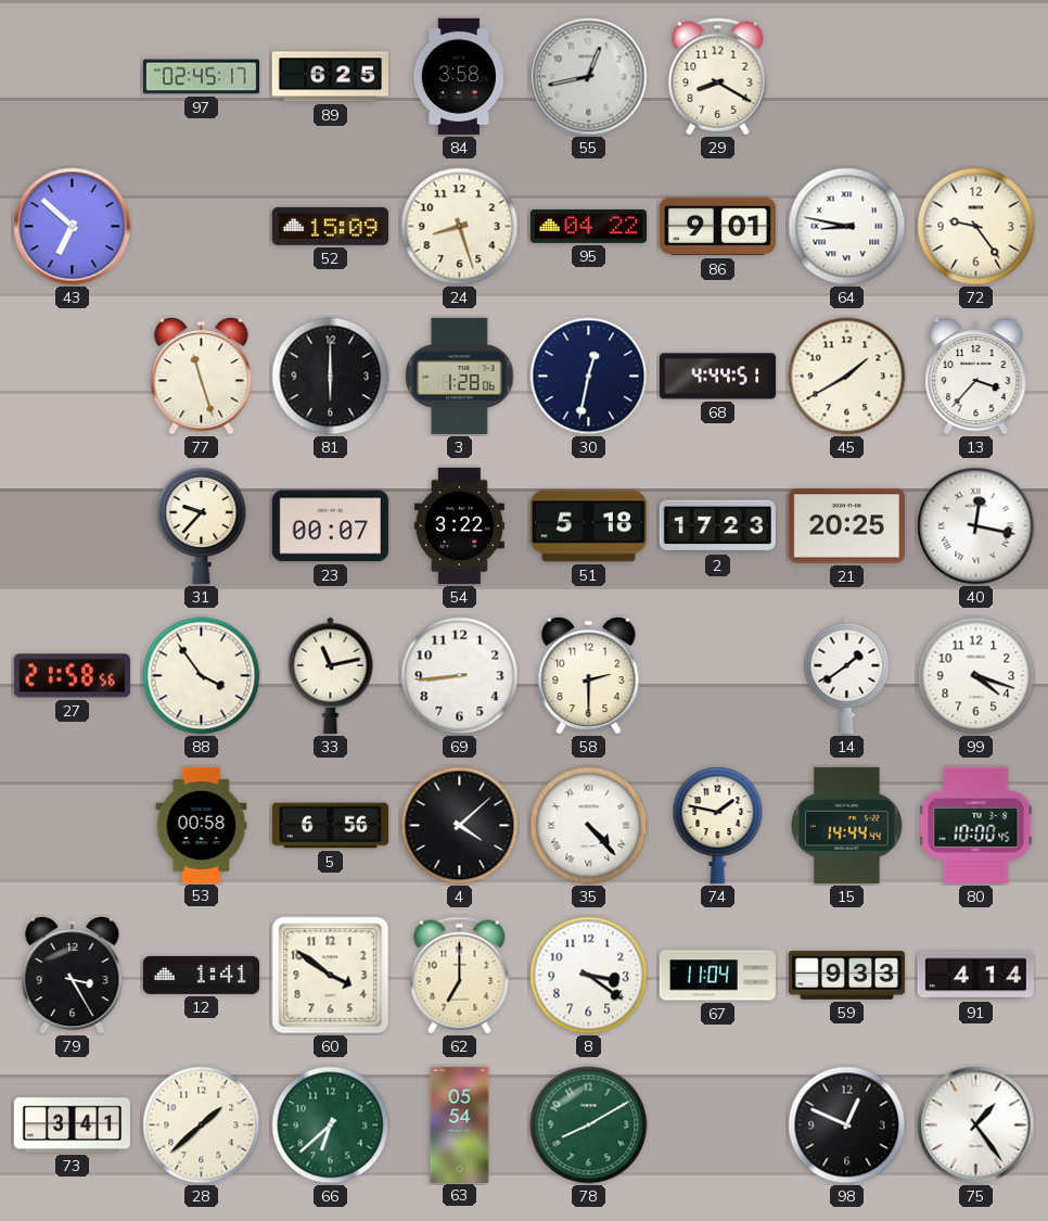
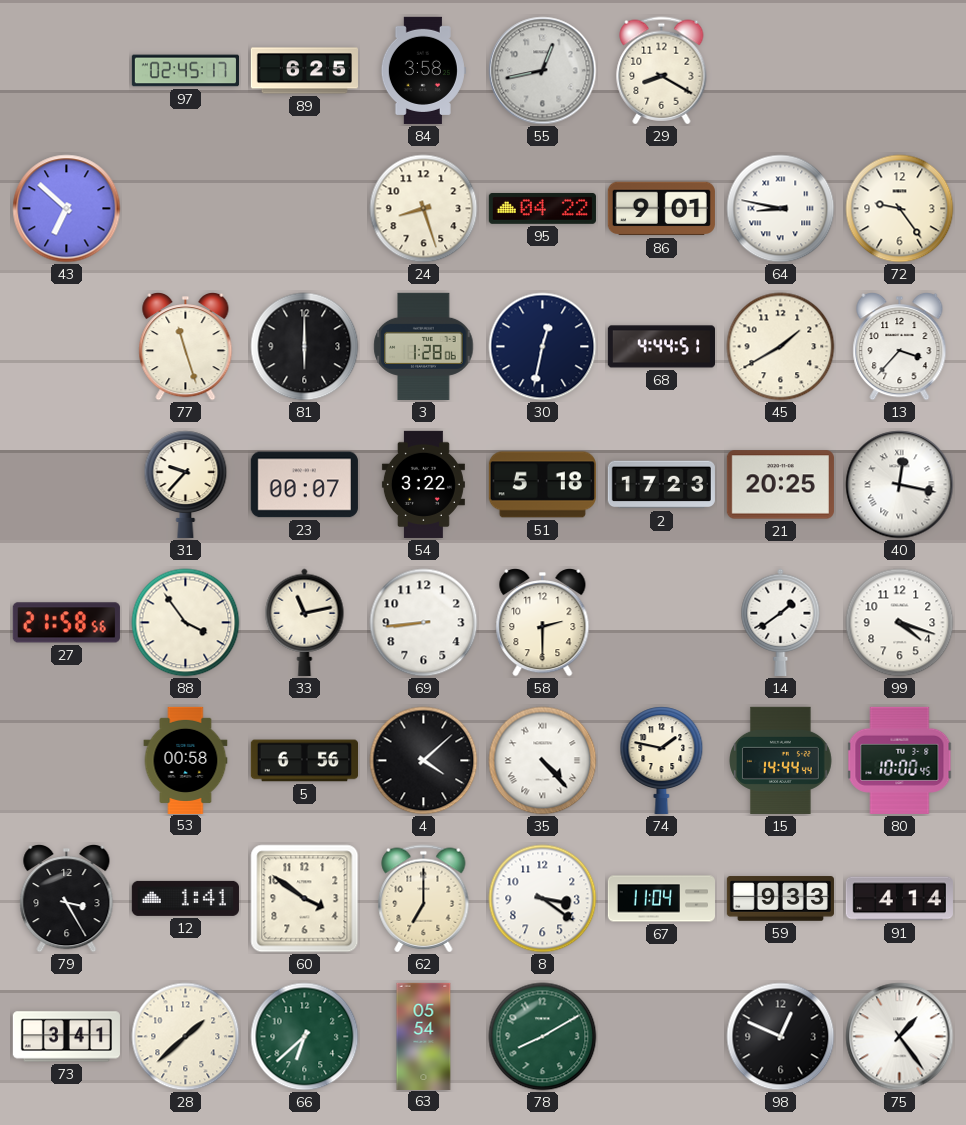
52: 15:09 -> none (330, 226)
